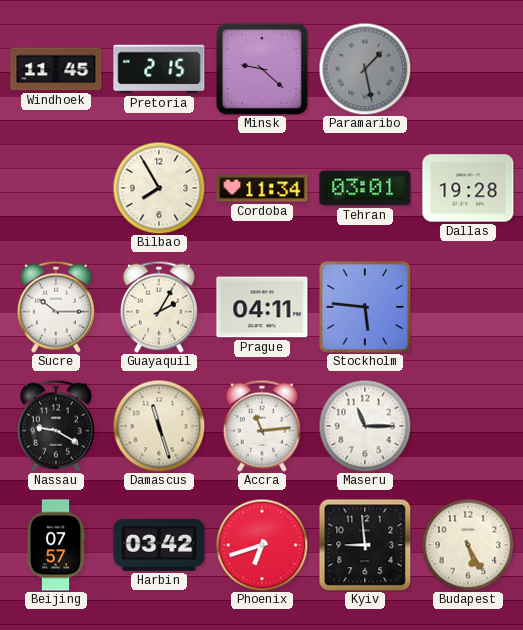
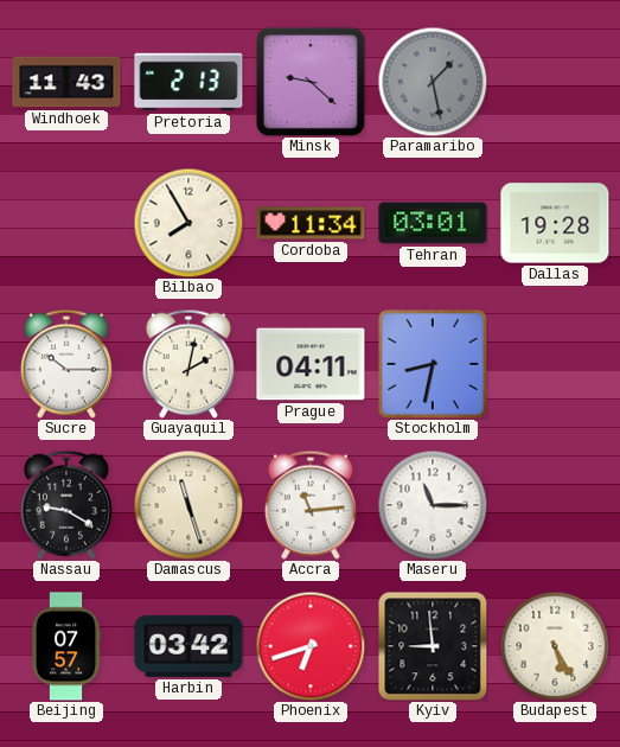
Windhoek: 11:45 -> 11:43 (66, 82)
Pretoria: 2:15 -> 2:13 (188, 82)
Guayaquil: 2:05 -> 2:02 (188, 364)
Stockholm: 5:46 -> 8:32 (433, 364)
